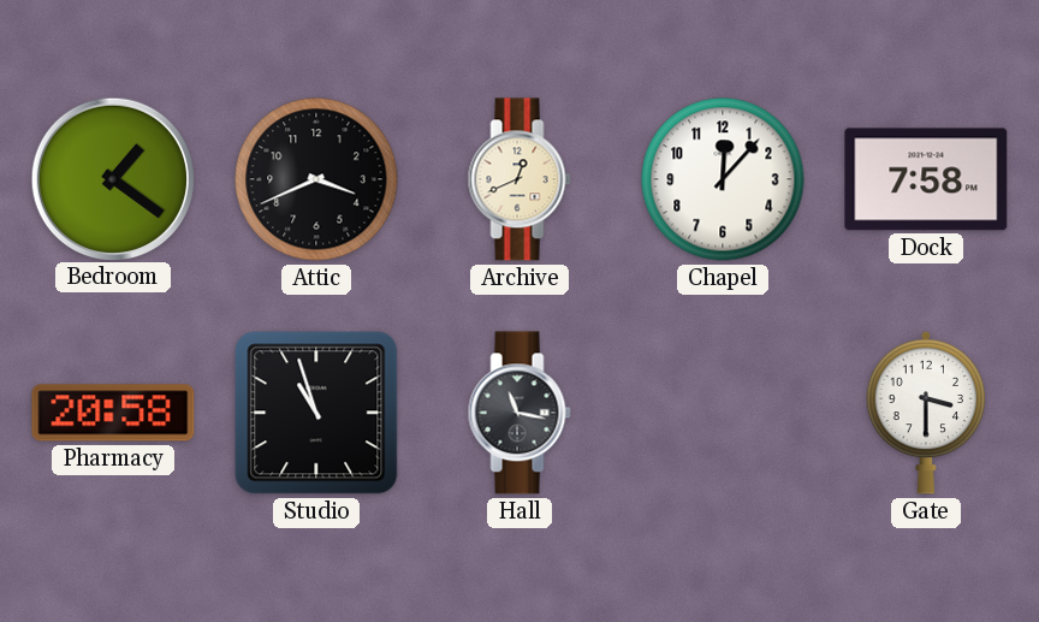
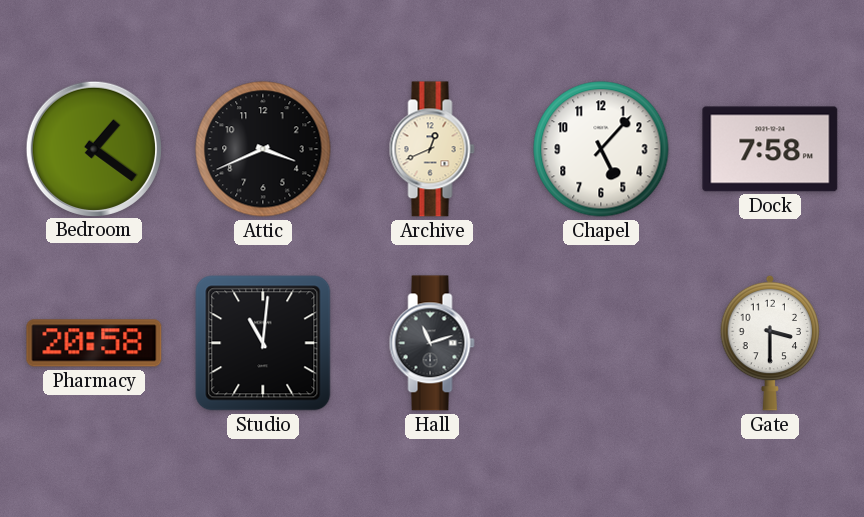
Chapel: 12:07 -> 5:07 (601, 149)
Studio: 10:57 -> 11:01 (263, 343)
Hall: 11:17 -> 11:12 (432, 343)
